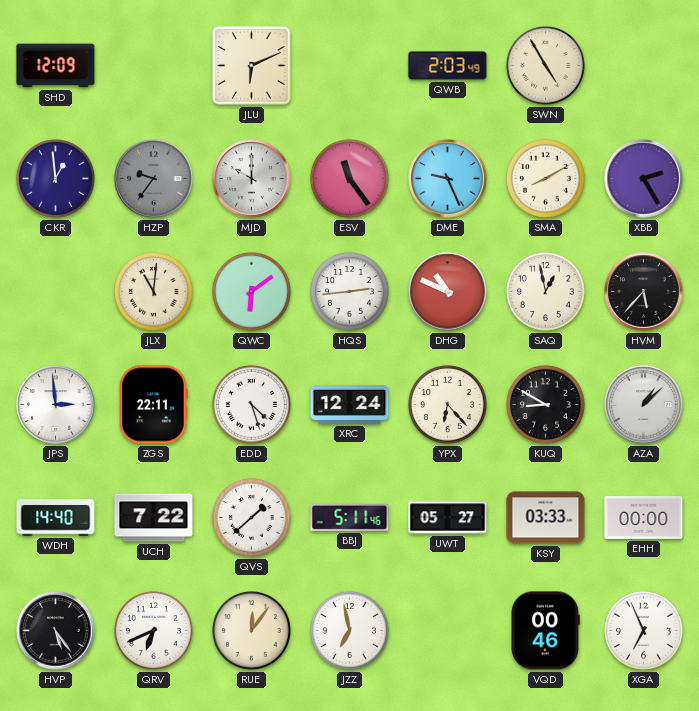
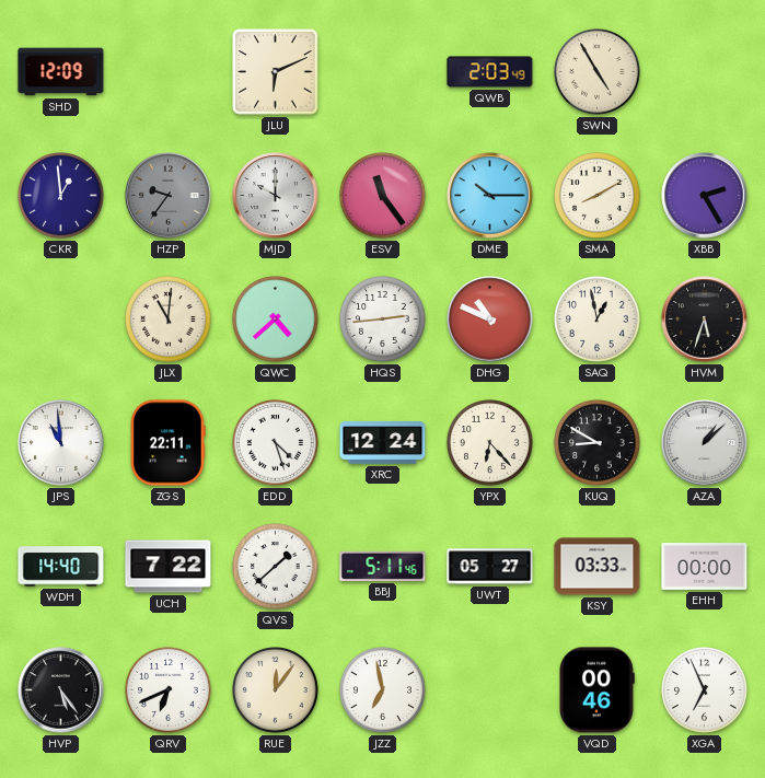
DME: 9:26 -> 10:15 (490, 196)
QWC: 6:09 -> 4:38 (276, 320)
HVM: 5:37 -> 5:33 (705, 320)
JPS: 2:59 -> 10:59 (61, 443)
